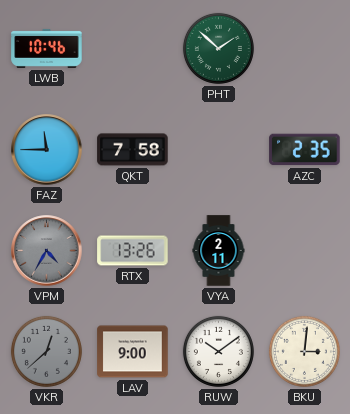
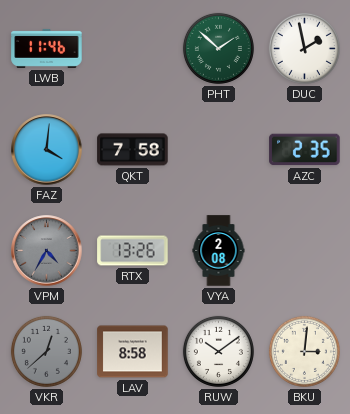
LWB: 10:46 -> 11:46 (47, 48)
DUC: none -> 1:58 (304, 48)
FAZ: 11:45 -> 4:01 (47, 150)
VYA: 2:11 -> 2:08 (219, 251)
LAV: 9:00 -> 8:58 (133, 352)
